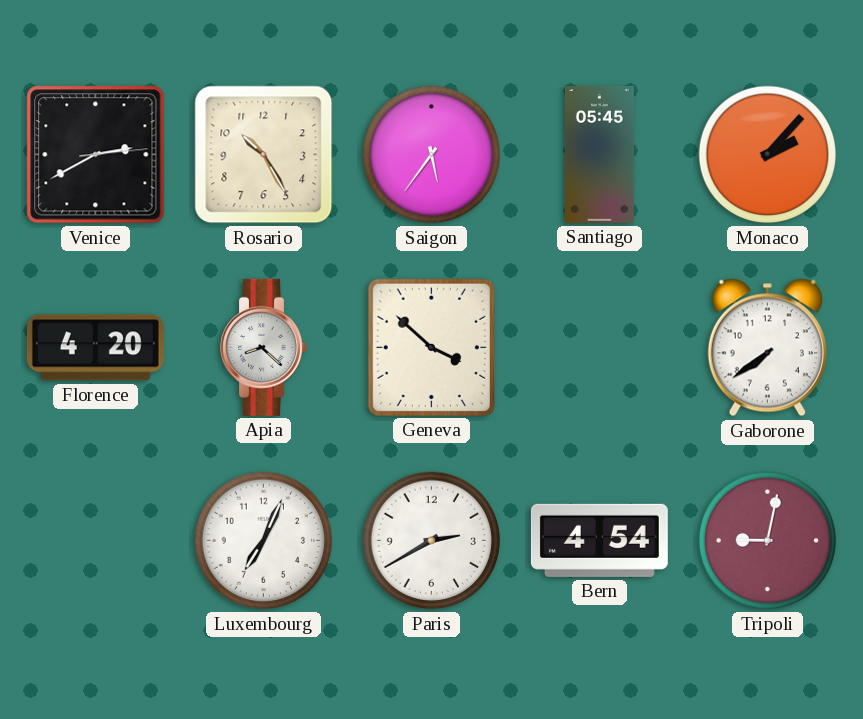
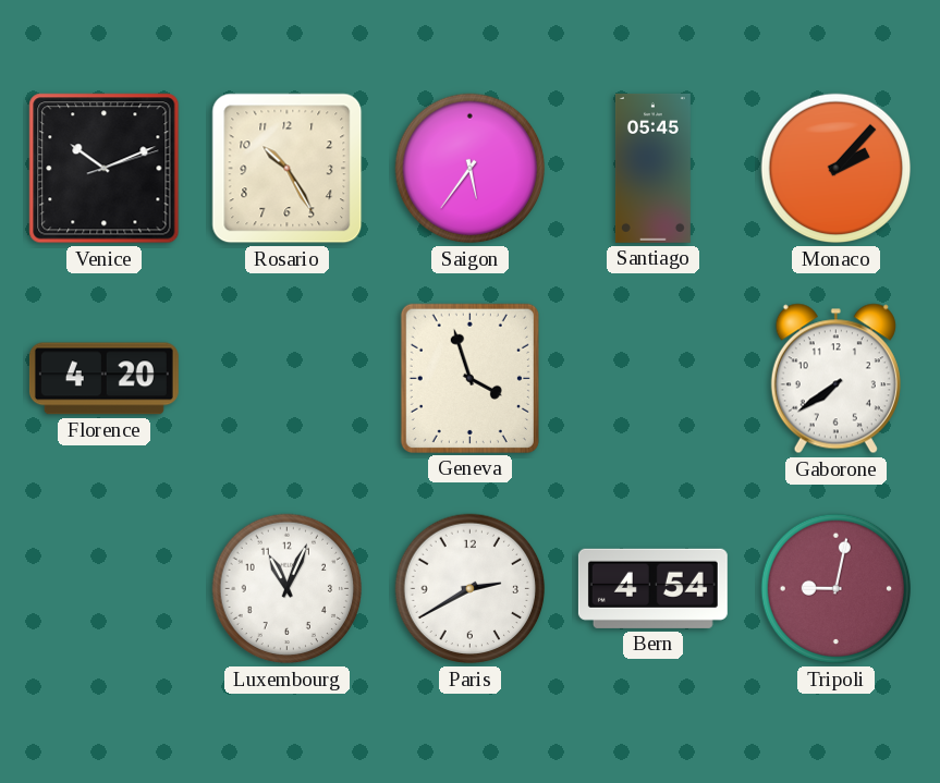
Venice: 2:40 -> 10:11 (105, 169)
Apia: 8:22 -> none (264, 347)
Geneva: 3:52 -> 3:57 (469, 378)
Luxembourg: 7:04 -> 11:04 (288, 589)
